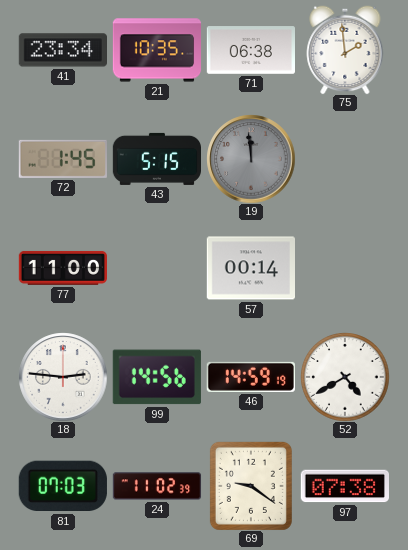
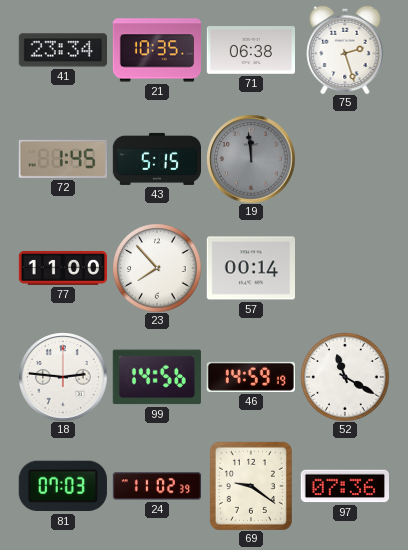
75: 1:59 -> 2:27 (345, 50)
23: none -> 7:53 (157, 268)
52: 4:40 -> 11:20 (345, 377)
97: 07:38 -> 07:36 (344, 486)
